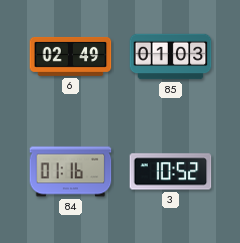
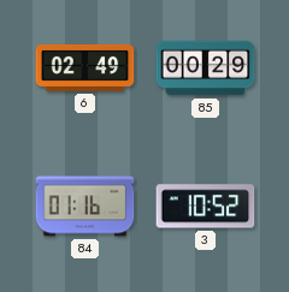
85: 01:03 -> 00:29 (206, 68)
